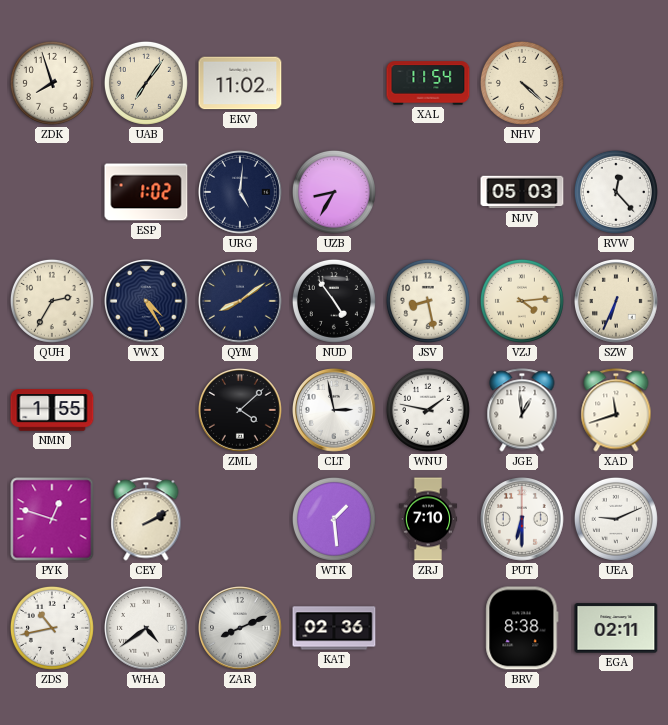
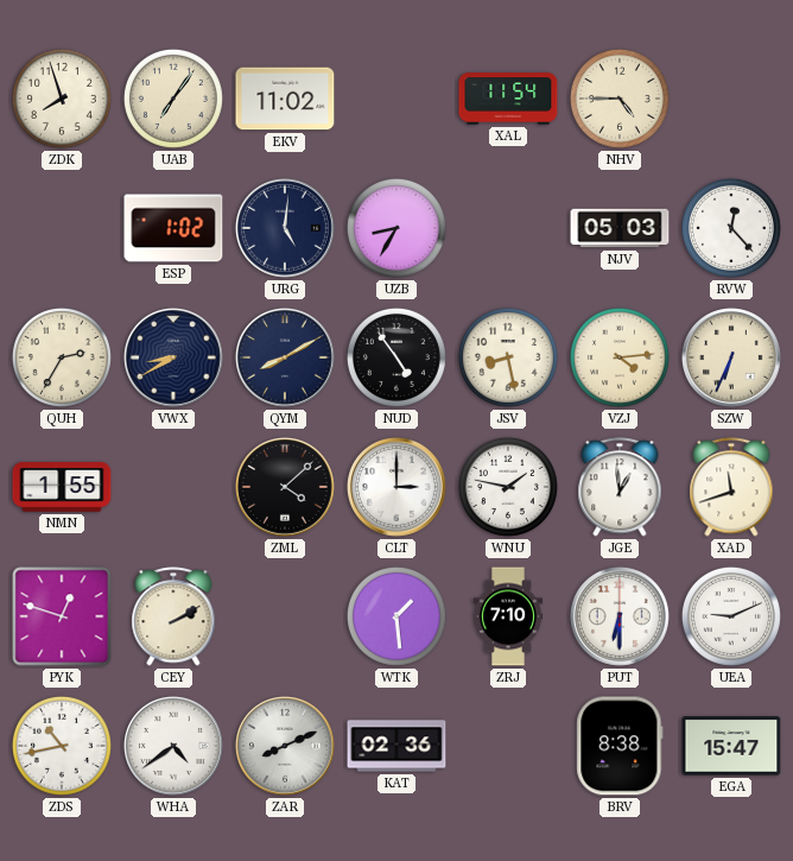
NHV: 4:22 -> 4:45 (620, 99)
VWX: 4:25 -> 8:40 (175, 359)
QYM: 8:09 -> 8:10 (286, 359)
CLT: 2:58 -> 3:00 (398, 488)
EGA: 02:11 -> 15:47 (731, 746)
